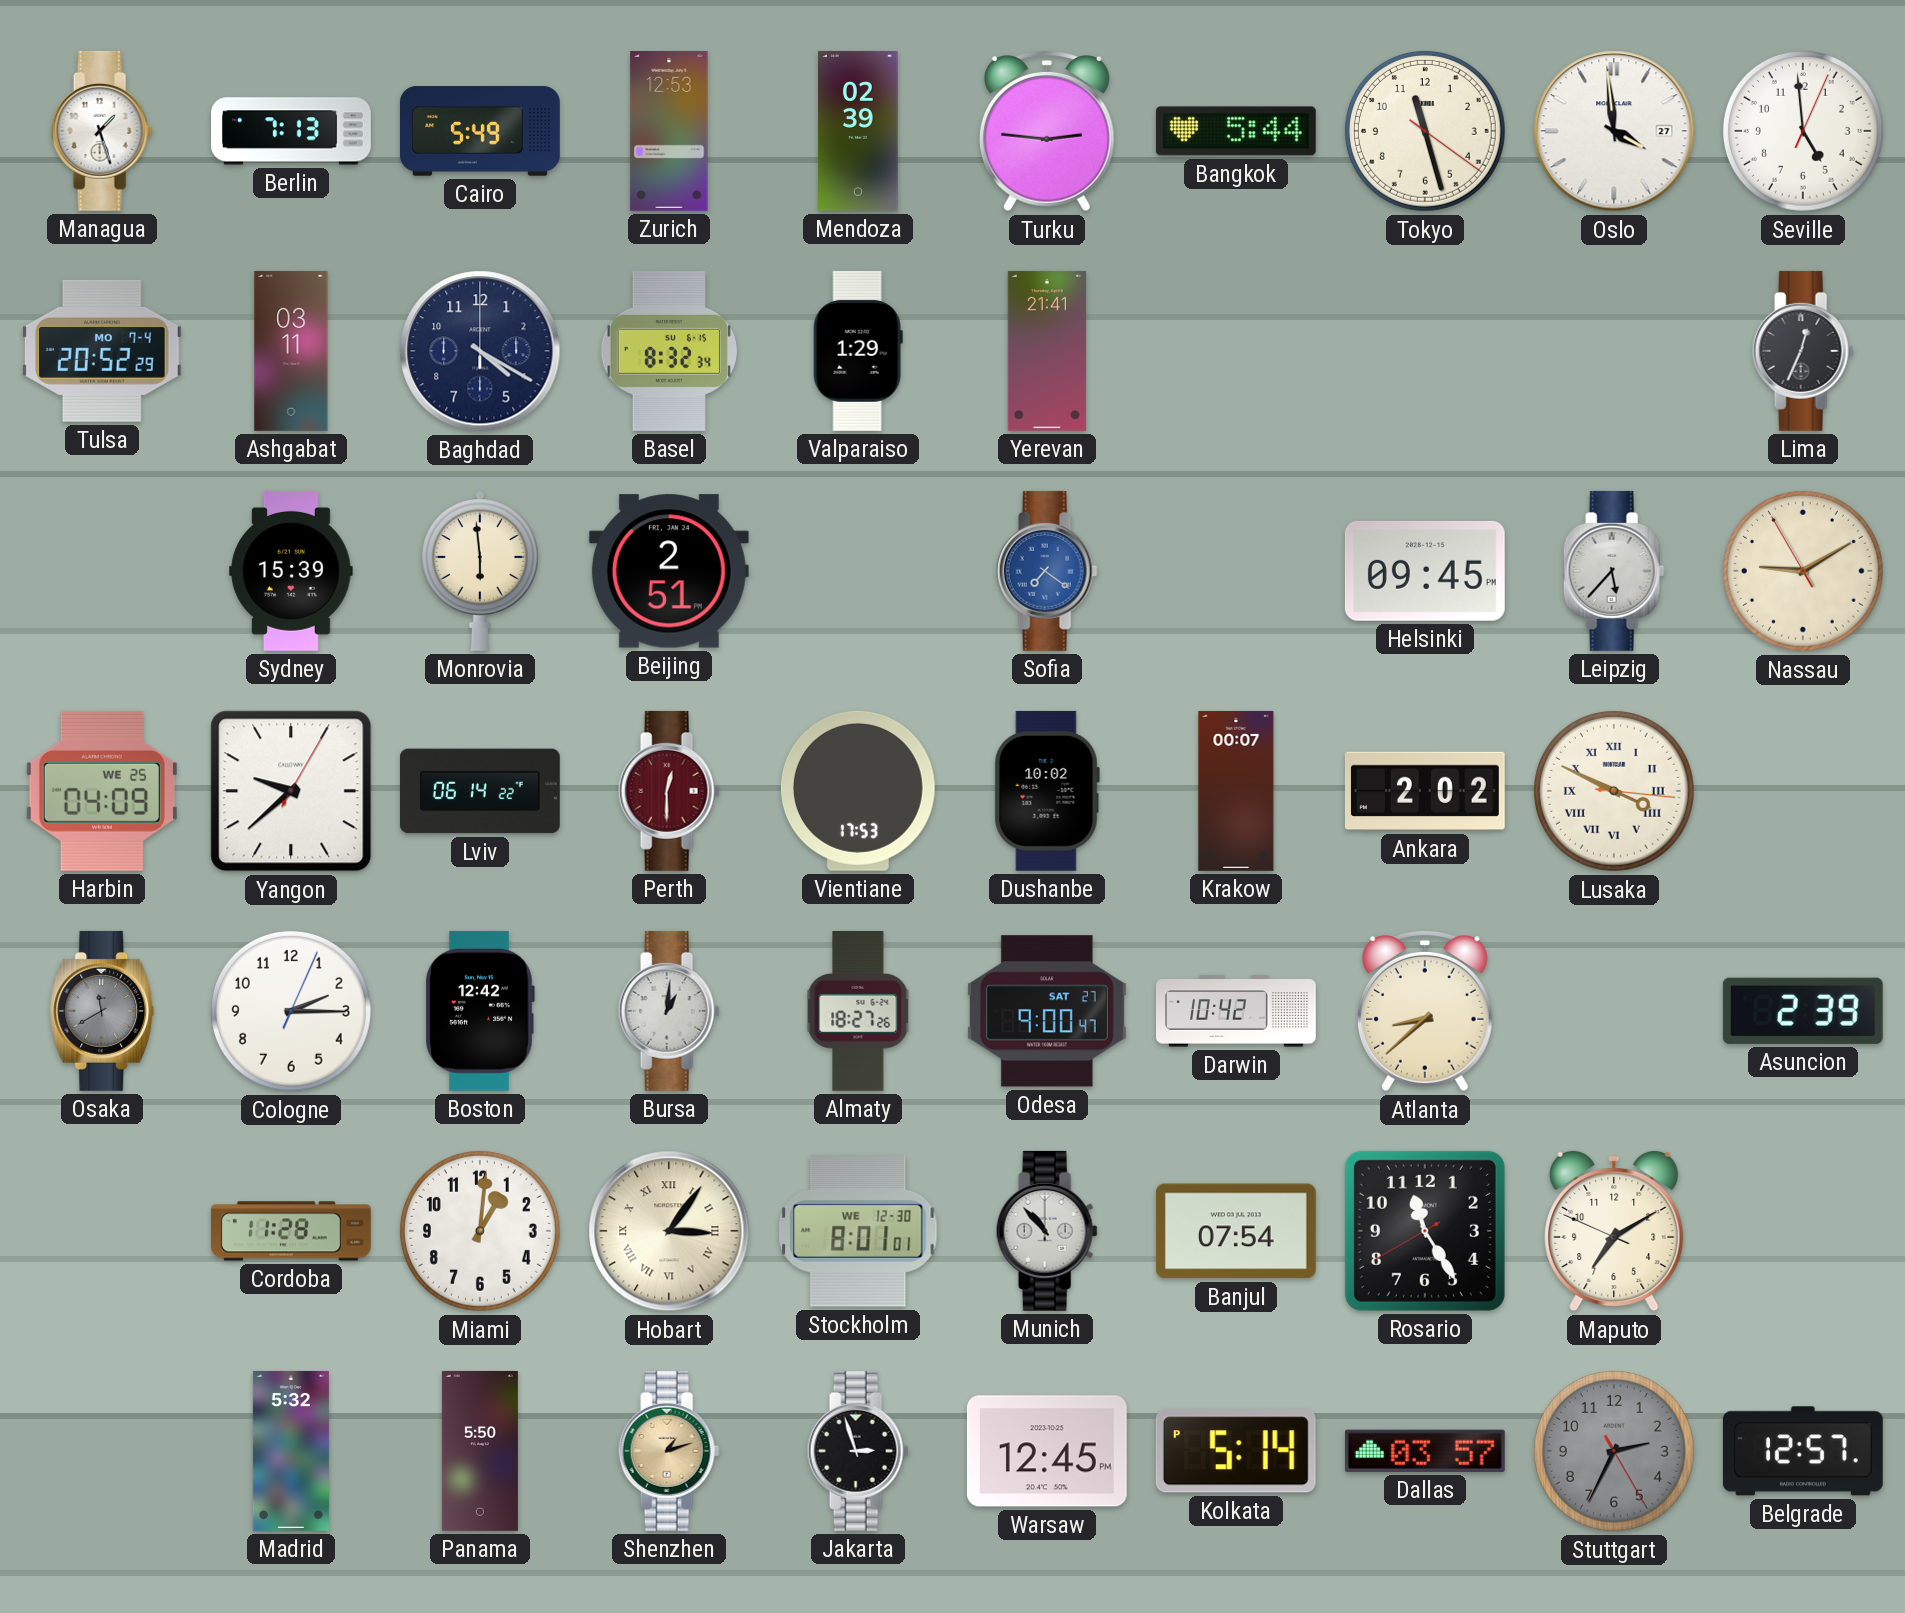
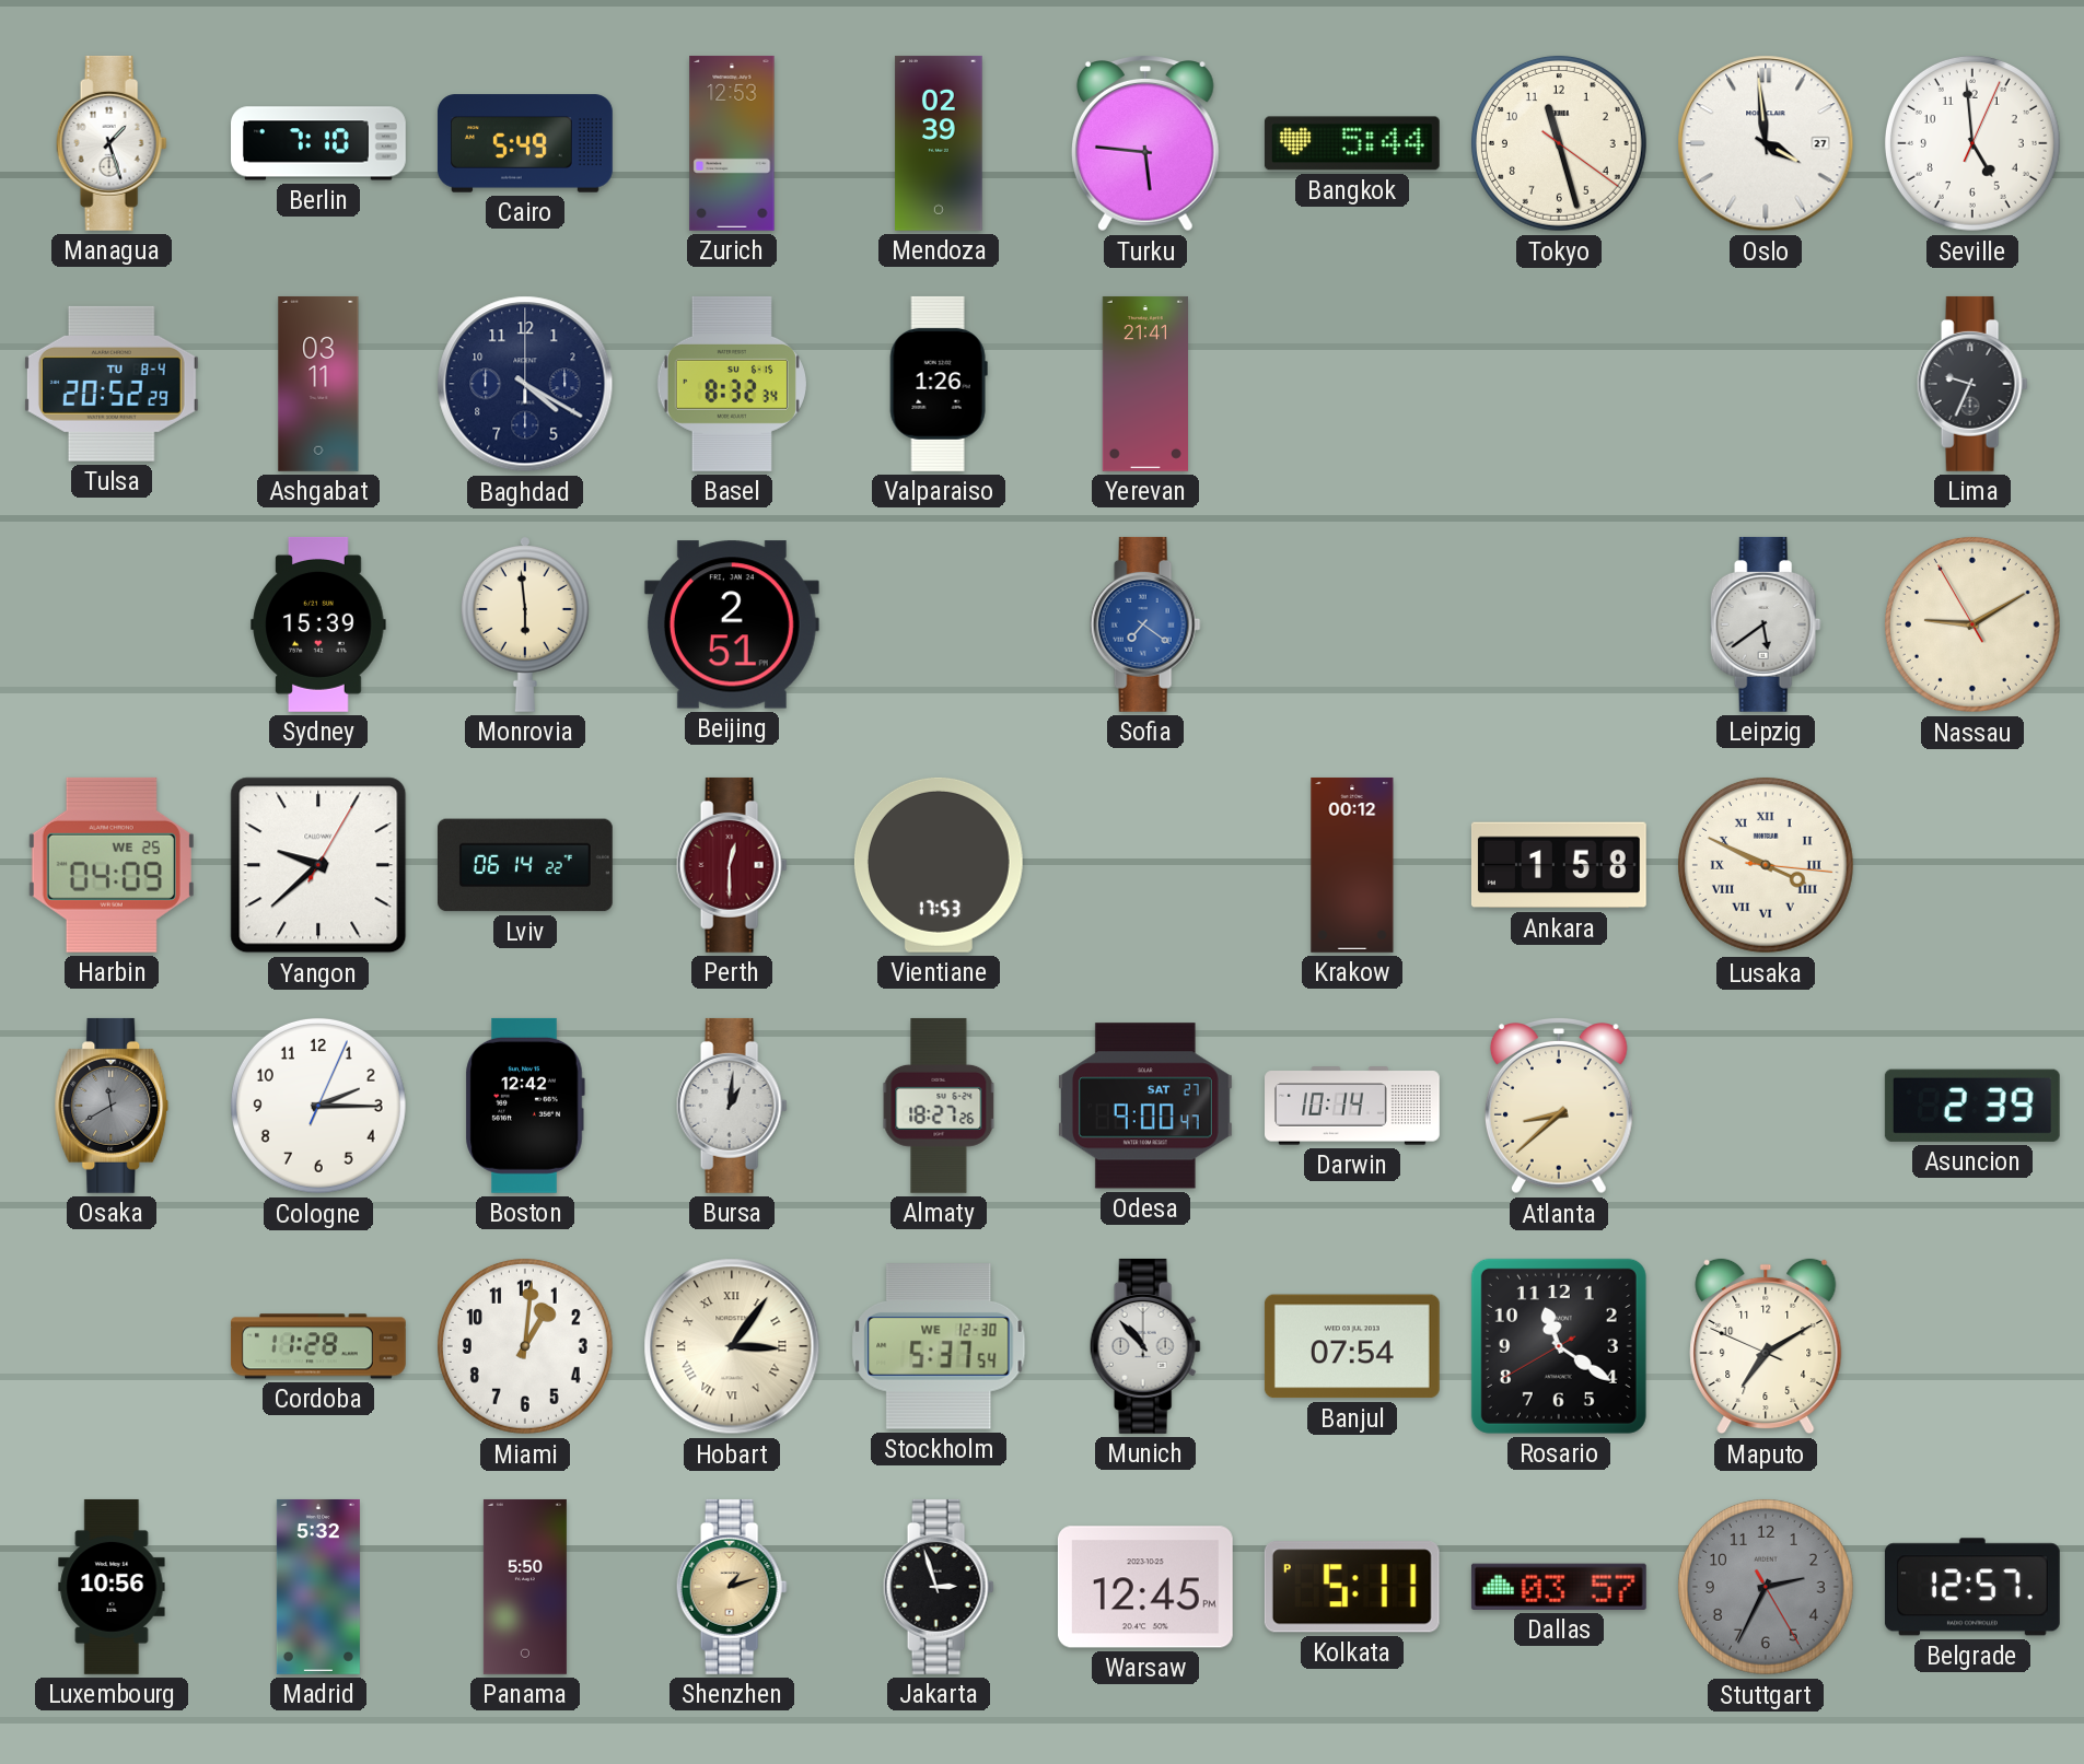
Berlin: 7:13 -> 7:10 (319, 143)
Turku: 2:46 -> 5:46 (1145, 144)
Tulsa date: MO 7-4 -> TU 8-4 (112, 384)
Valparaiso: 1:29 -> 1:26 (939, 384)
Lima: 12:34 -> 9:34 (1972, 384)
Helsinki: 09:45 -> none (1425, 571)
Leipzig: 5:37 -> 5:39 (1766, 624)
Dushanbe: 10:02 -> none (1047, 791)
Krakow: 00:07 -> 00:12 (1352, 865)
Ankara: 2:02 -> 1:58 (1559, 865)
Darwin: 10:42 -> 10:14 (1353, 1106)
Stockholm: 8:01 -> 5:37 (939, 1346)
Rosario: 11:24 -> 11:20 (1559, 1346)
Luxembourg: none -> 10:56 (112, 1587)
Kolkata: 5:14 -> 5:11 (1352, 1587)
